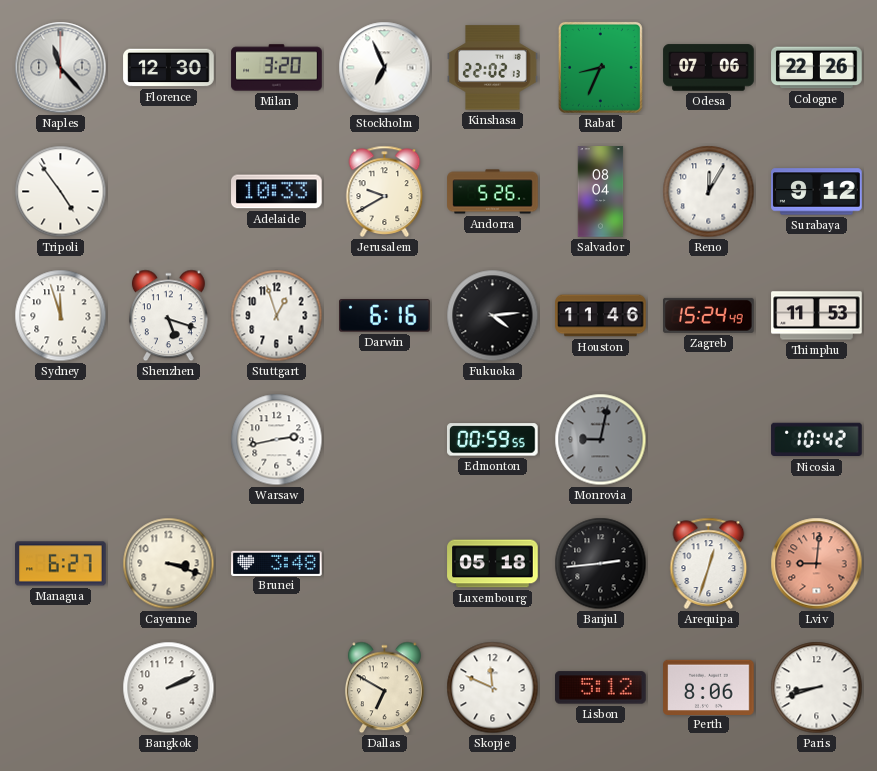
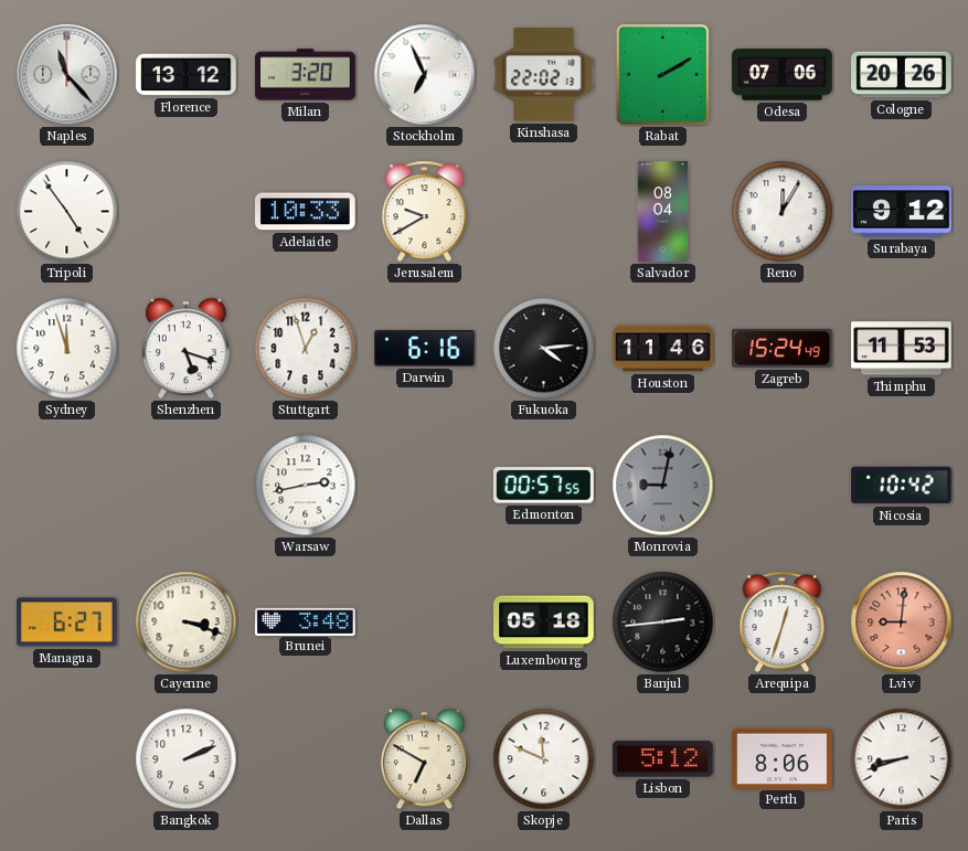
Florence: 12:30 -> 13:12 (187, 75)
Rabat: 8:34 -> 2:10 (662, 74)
Cologne: 22:26 -> 20:26 (902, 75)
Andorra: 5:26 -> none (493, 192)
Edmonton: 00:59 -> 00:57 (544, 486)
